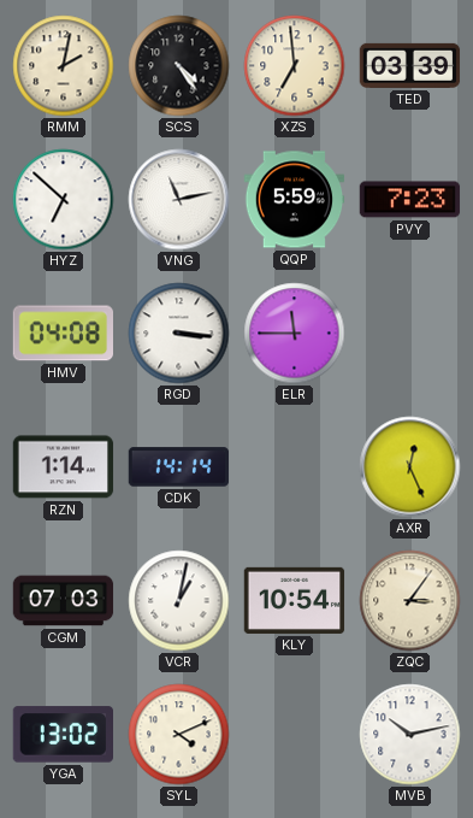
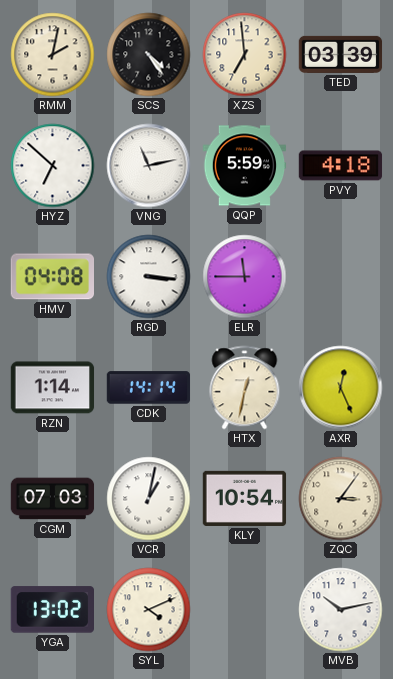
PVY: 7:23 -> 4:18 (341, 166)
HTX: none -> 12:32 (245, 388)
